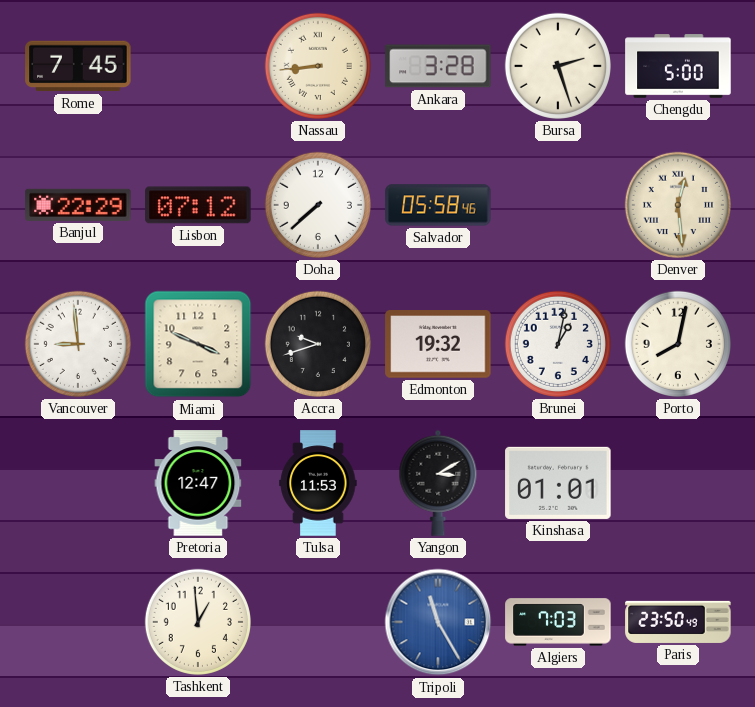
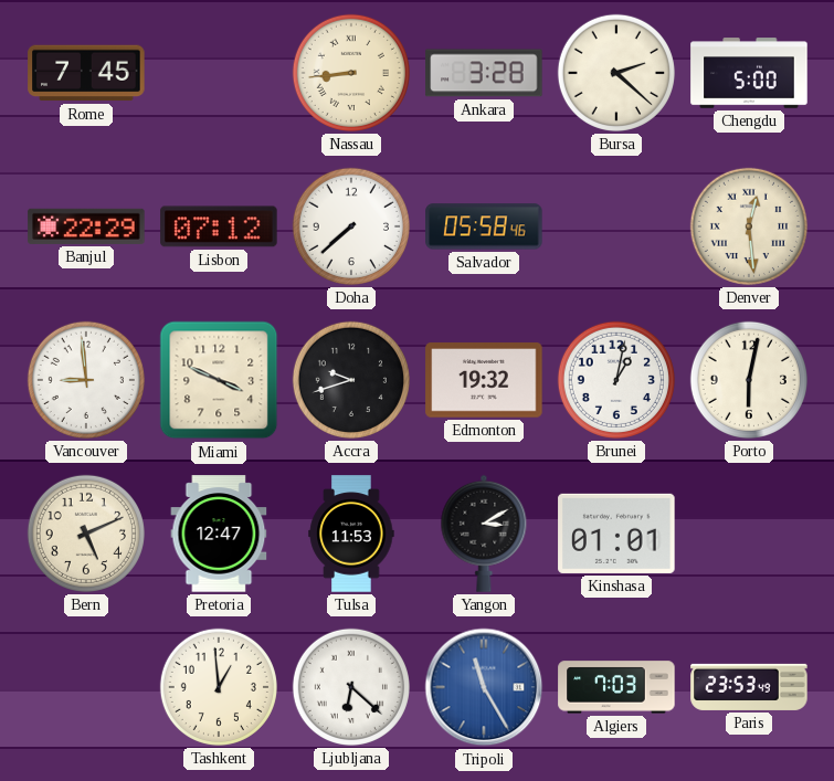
Bursa: 2:27 -> 2:22 (616, 73)
Porto: 8:02 -> 6:02 (749, 380)
Bern: none -> 5:11 (86, 534)
Ljubljana: none -> 6:22 (351, 687)
Paris: 23:50 -> 23:53 (749, 687)
